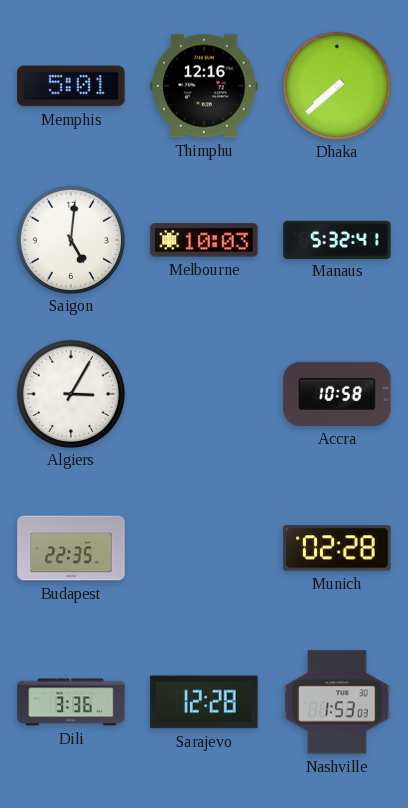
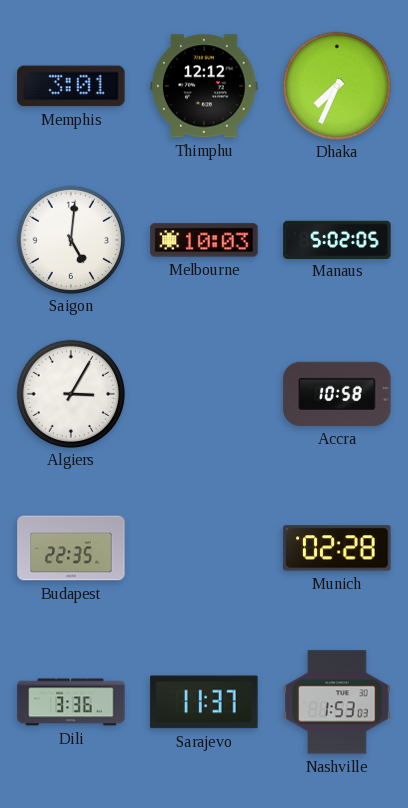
Memphis: 5:01 -> 3:01 (71, 86)
Thimphu: 12:16 -> 12:12 (204, 86)
Dhaka: 7:38 -> 7:34 (336, 85)
Manaus: 5:32 -> 5:02 (337, 239)
Sarajevo: 12:28 -> 11:37 (204, 702)
